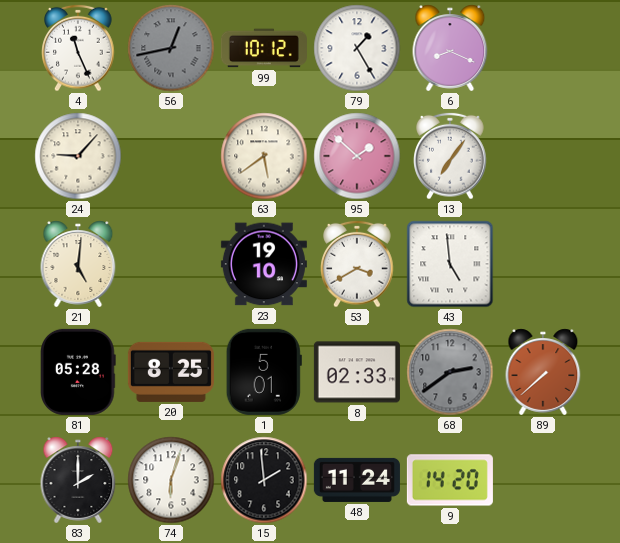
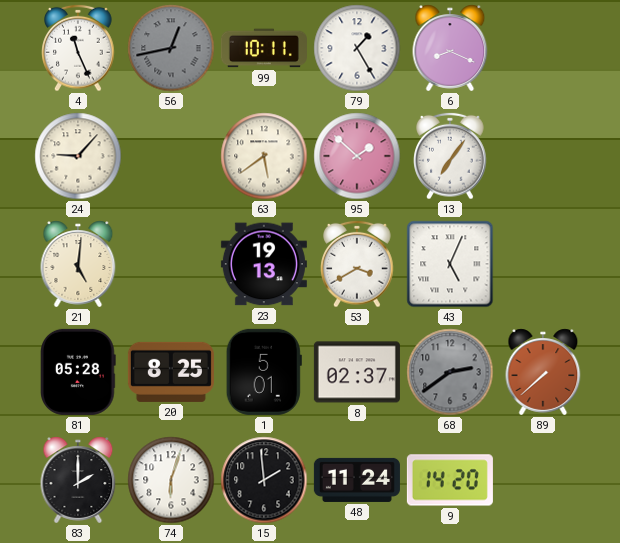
99: 10:12 -> 10:11 (264, 48)
23: 19:10 -> 19:13 (264, 264)
43: 4:59 -> 5:04 (450, 264)
8: 02:33 -> 02:37 (357, 372)
